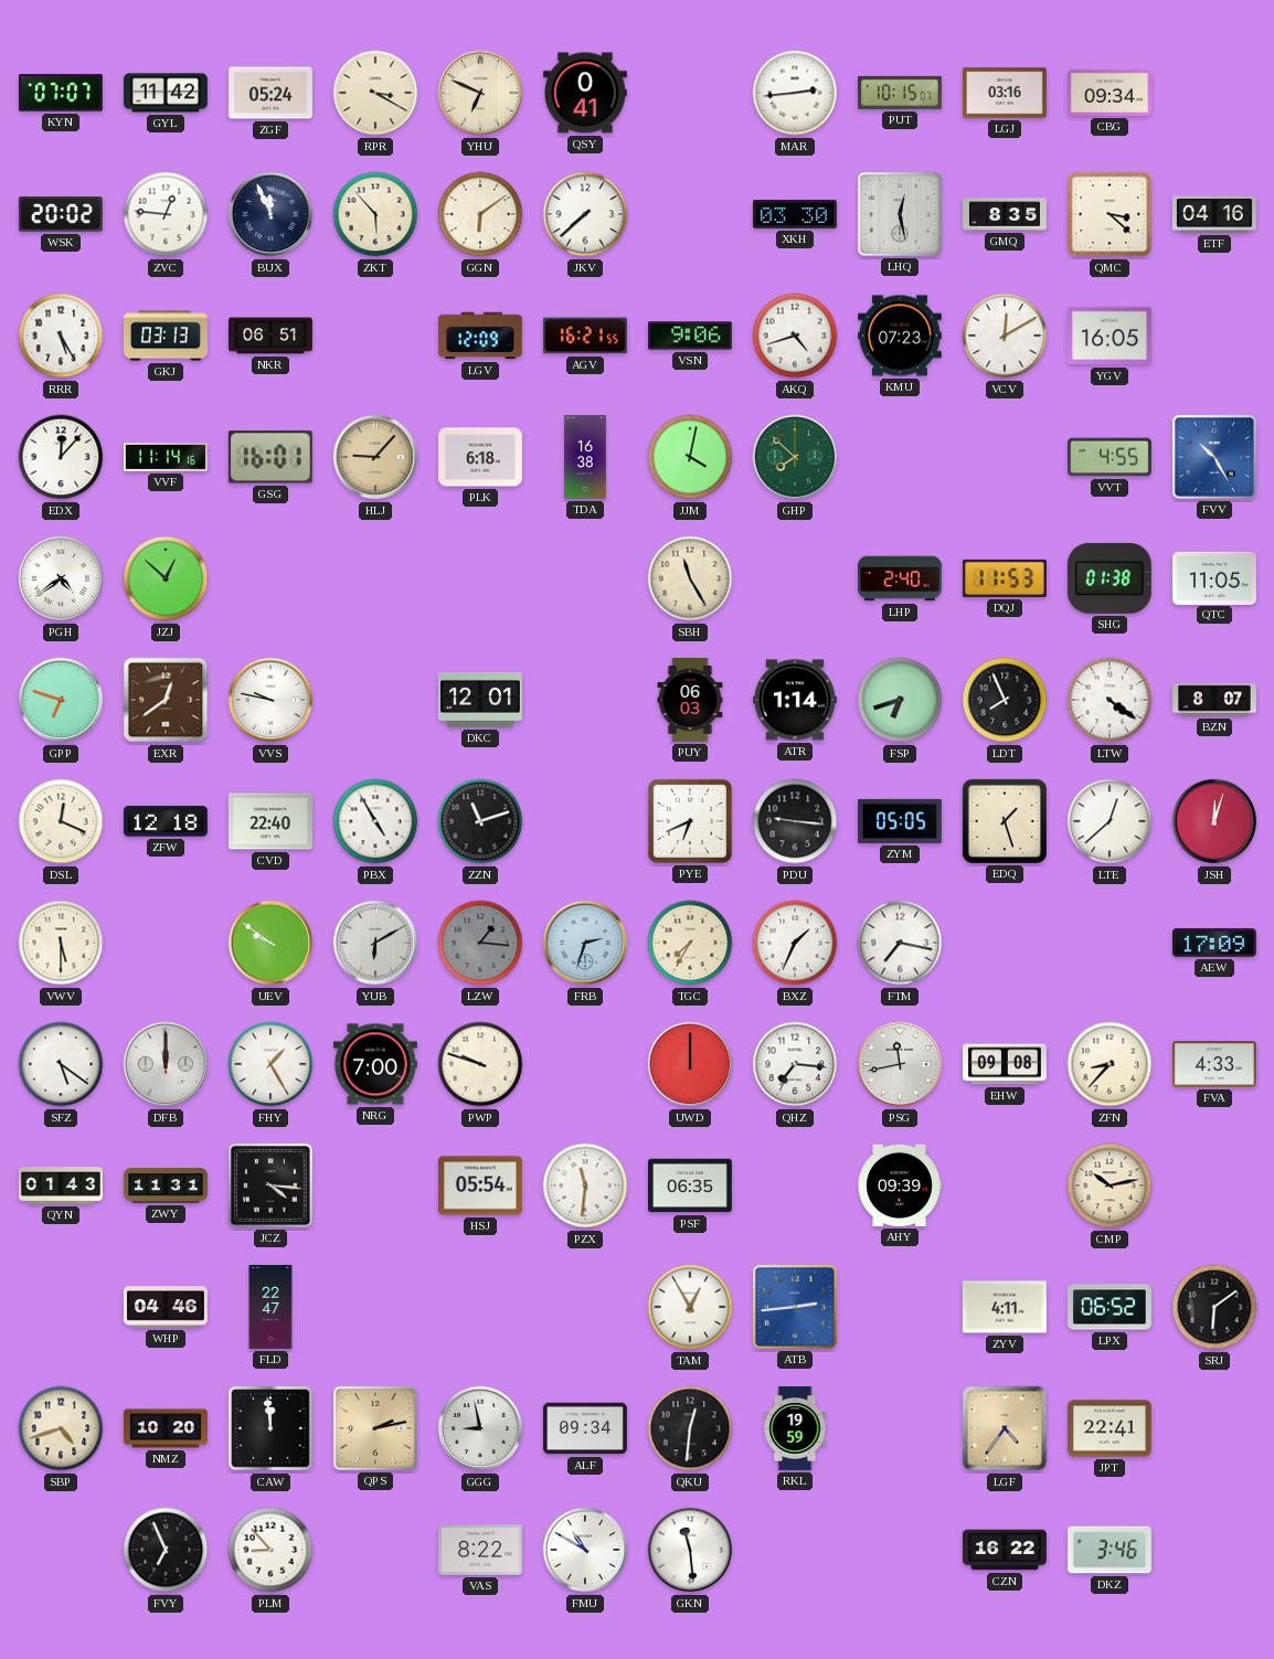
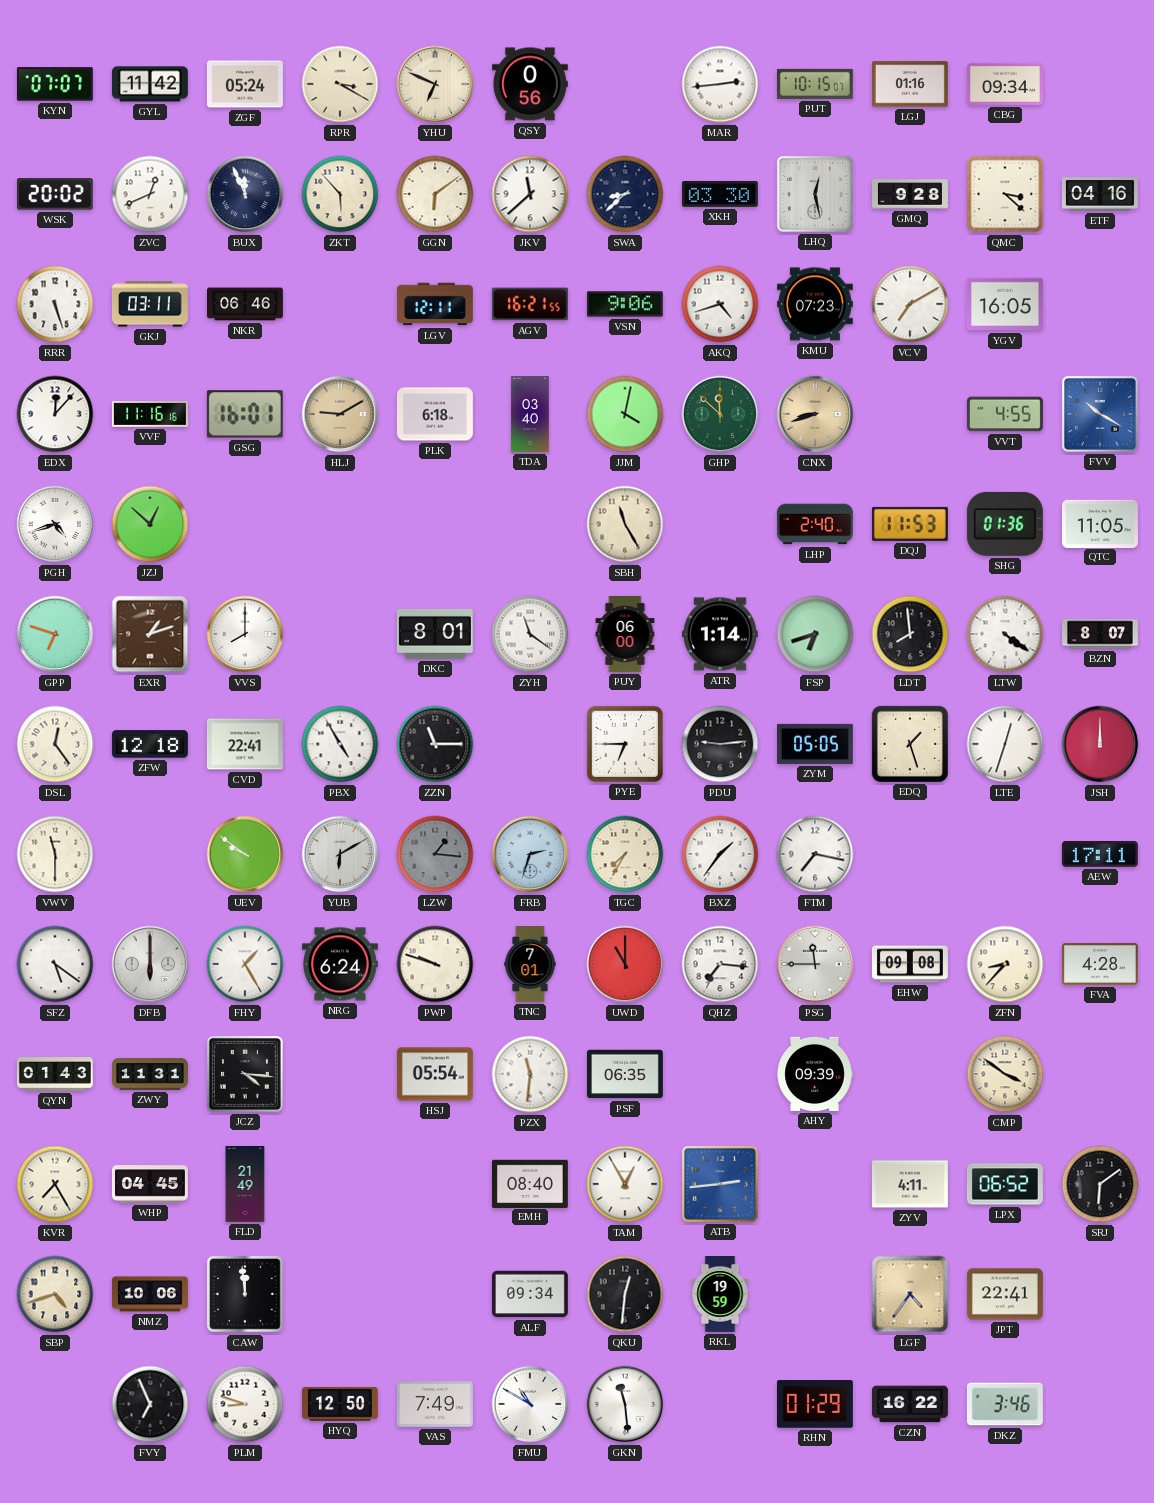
QSY: 0:41 -> 0:56 (530, 84)
LGJ: 03:16 -> 01:16 (910, 84)
ZVC: 12:46 -> 12:41 (150, 194)
JKV: 7:38 -> 11:38 (530, 194)
SWA: none -> 8:38 (625, 194)
GMQ: 8:35 -> 9:28 (911, 194)
RRR: 5:25 -> 5:27 (55, 304)
GKJ: 03:13 -> 03:11 (150, 304)
NKR: 06:51 -> 06:46 (246, 304)
LGV: 12:09 -> 12:11 (435, 304)
VCV: 12:10 -> 7:10 (910, 304)
VVF: 11:14 -> 11:16 (150, 415)
HLJ: 9:07 -> 9:10 (340, 414)
TDA: 16:38 -> 03:40 (530, 415)
GHP: 7:52 -> 11:52 (720, 414)
CNX: none -> 8:42 (815, 414)
FVV: 10:25 -> 10:20 (1100, 414)
PGH: 4:39 -> 4:42 (55, 524)
SHG: 01:38 -> 01:36 (1005, 524)
EXR: 12:39 -> 1:12 (150, 634)
VVS: 9:47 -> 8:00 (245, 634)
DKC: 12:01 -> 8:01 (435, 634)
ZYH: none -> 11:21 (530, 634)
PUY: 06:03 -> 06:00 (625, 634)
LDT: 7:56 -> 7:59 (910, 634)
DSL: 12:19 -> 12:24 (55, 744)
CVD: 22:40 -> 22:41 (245, 744)
ZZN: 11:12 -> 11:15 (435, 744)
PYE: 6:41 -> 6:45 (625, 744)
PDU: 9:16 -> 9:14 (720, 744)
LTE: 12:38 -> 12:33 (1005, 744)
JSH: 12:03 -> 12:00 (1100, 744)
VWV: 5:30 -> 11:30 (55, 854)
BXZ: 1:34 -> 1:36 (720, 854)
AEW: 17:09 -> 17:11 (1100, 855)
DFB: 12:00 -> 6:00 (150, 964)
NRG: 7:00 -> 6:24 (340, 964)
TNC: none -> 7:01 (530, 965)
UWD: 12:00 -> 11:00 (625, 964)
PSG: 11:43 -> 11:45 (815, 964)
FVA: 4:33 -> 4:28 (1100, 964)
CMP: 10:13 -> 3:51 (1005, 1074)
KVR: none -> 7:25 (55, 1184)
WHP: 04:46 -> 04:45 (150, 1184)
FLD: 22:47 -> 21:49 (245, 1185)
EMH: none -> 08:40 (530, 1183)
NMZ: 10:20 -> 10:06 (150, 1294)
QPS: 2:13 -> none (375, 1428)
GGG: 8:58 -> none (480, 1428)
PLM: 8:53 -> 8:48 (245, 1404)
HYQ: none -> 12:50 (340, 1404)
VAS: 8:22 -> 7:49 (435, 1405)
RHN: none -> 01:29 (815, 1404)
